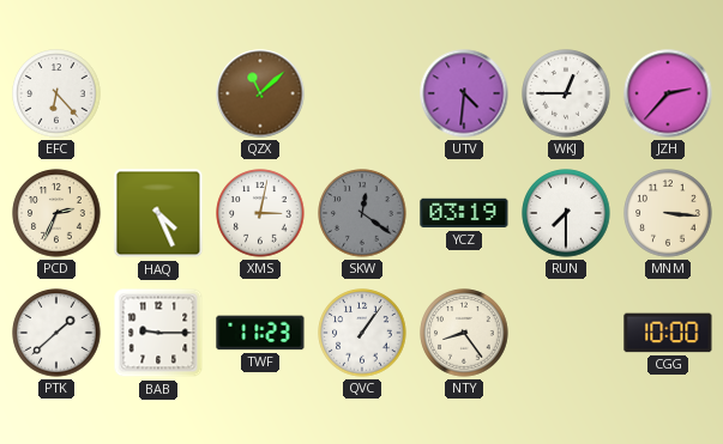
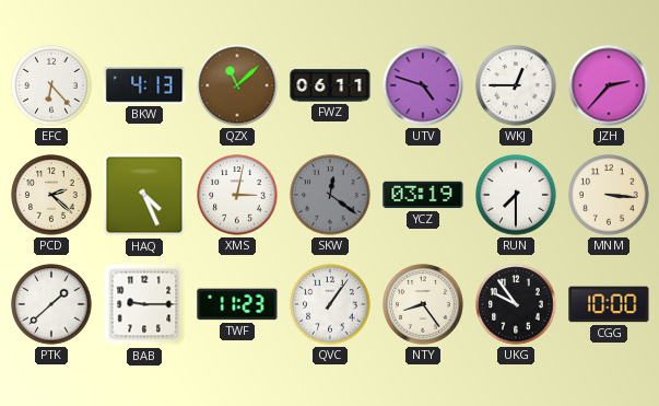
BKW: none -> 4:13 (144, 85)
FWZ: none -> 06:11 (330, 85)
UTV: 4:31 -> 4:48 (423, 85)
PCD: 2:34 -> 2:22 (51, 195)
UKG: none -> 9:54 (516, 304)
